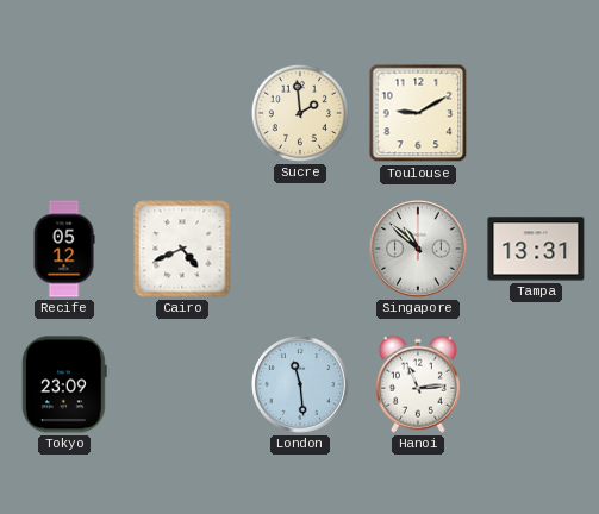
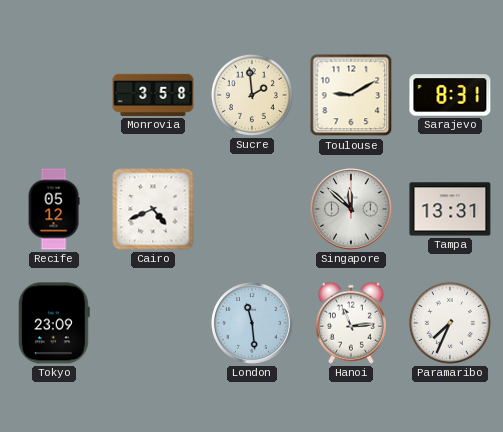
Monrovia: none -> 3:58 (153, 95)
Sarajevo: none -> 8:31 (450, 95)
Singapore: 10:52 -> 11:52 (352, 210)
Paramaribo: none -> 7:34 (450, 323)
